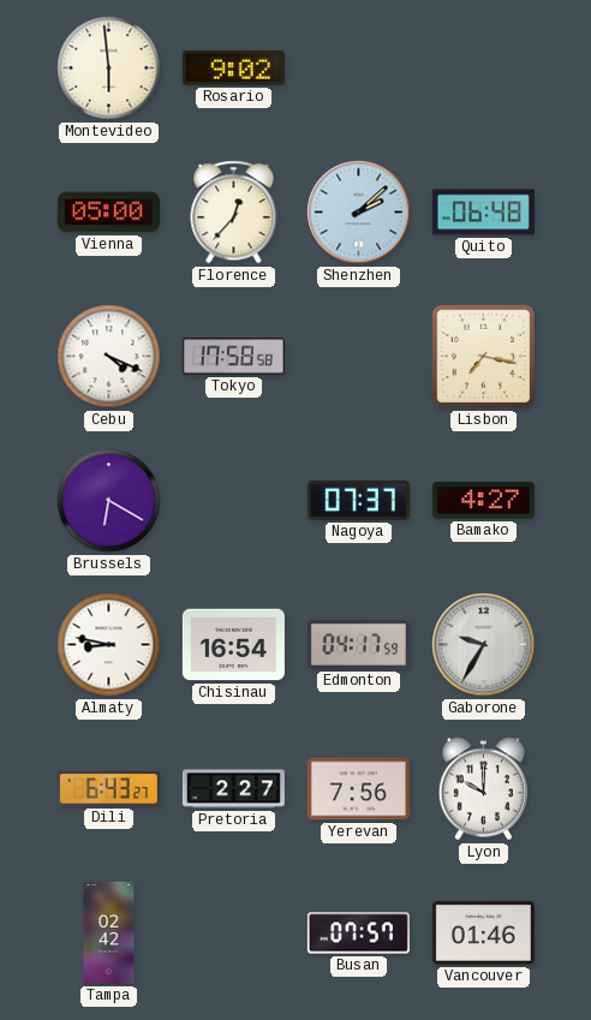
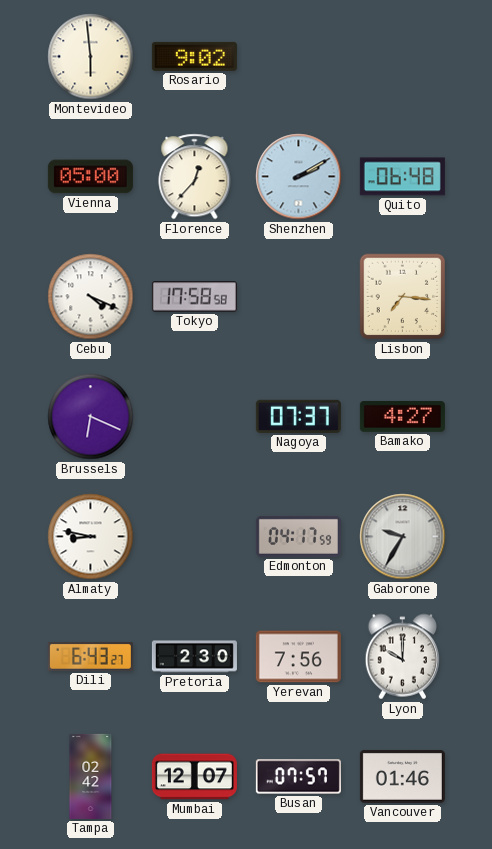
Shenzhen: 2:08 -> 2:10 (299, 177)
Lisbon: 7:17 -> 7:16 (403, 297)
Brussels: 6:20 -> 6:19 (91, 417)
Chisinau: 16:54 -> none (233, 645)
Pretoria: 2:27 -> 2:30 (194, 657)
Mumbai: none -> 12:07 (194, 777)
